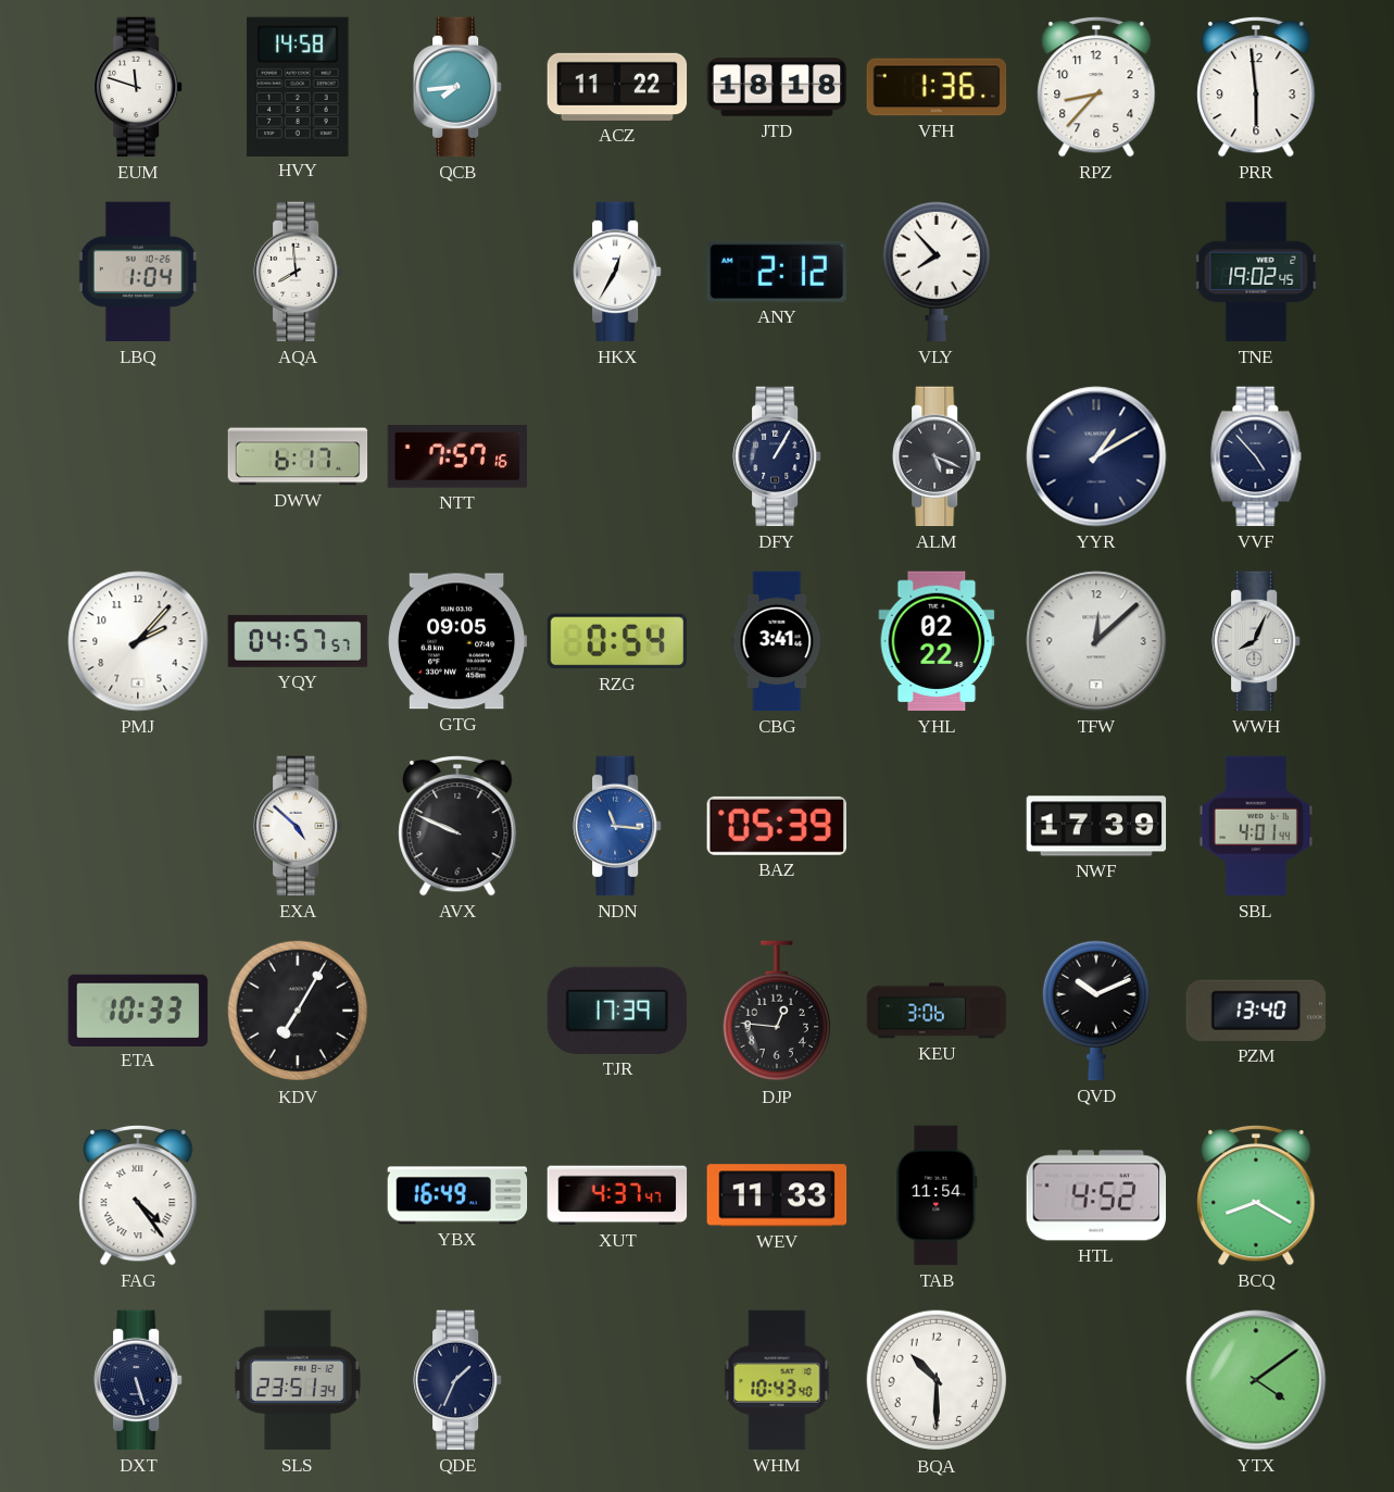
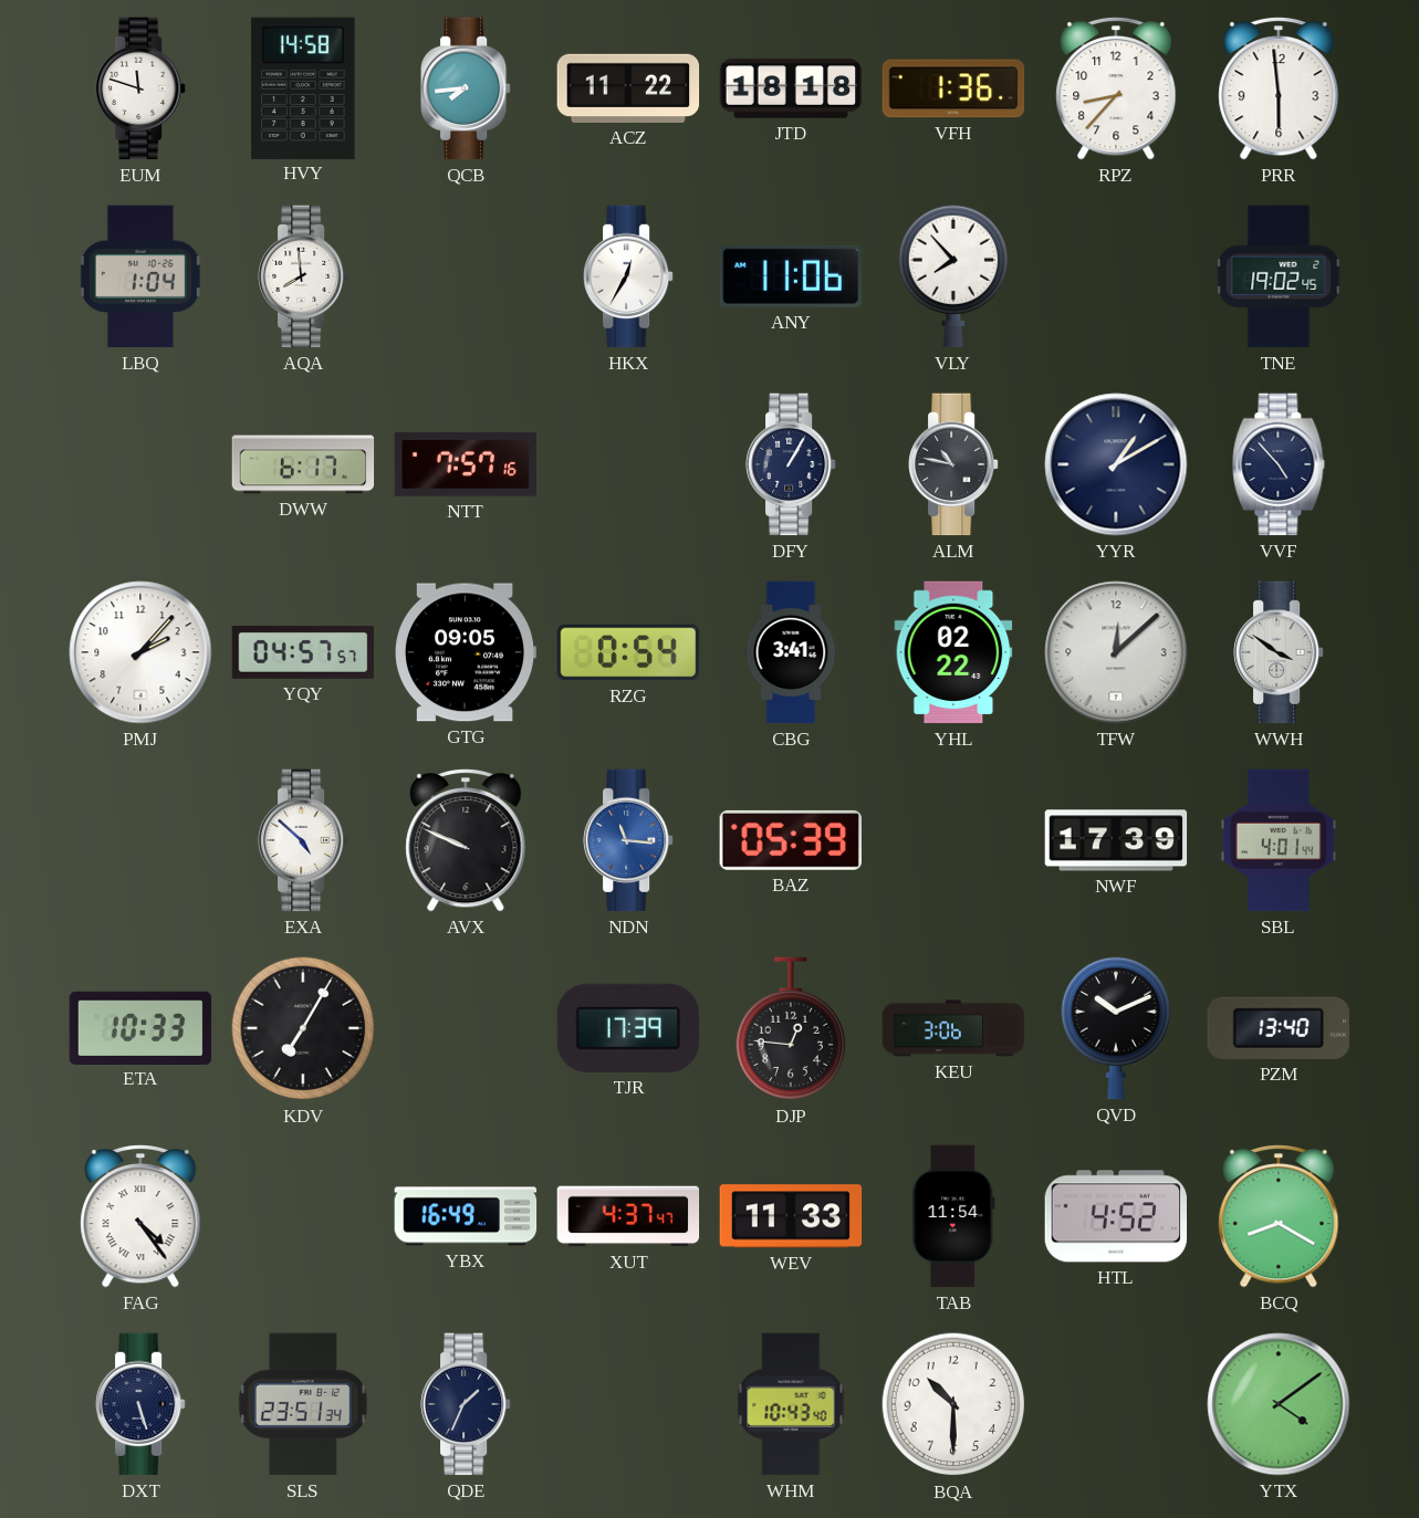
ANY: 2:12 -> 11:06 (790, 276)
ALM: 5:19 -> 10:47 (954, 464)
WWH: 8:04 -> 3:51 (1280, 652)
